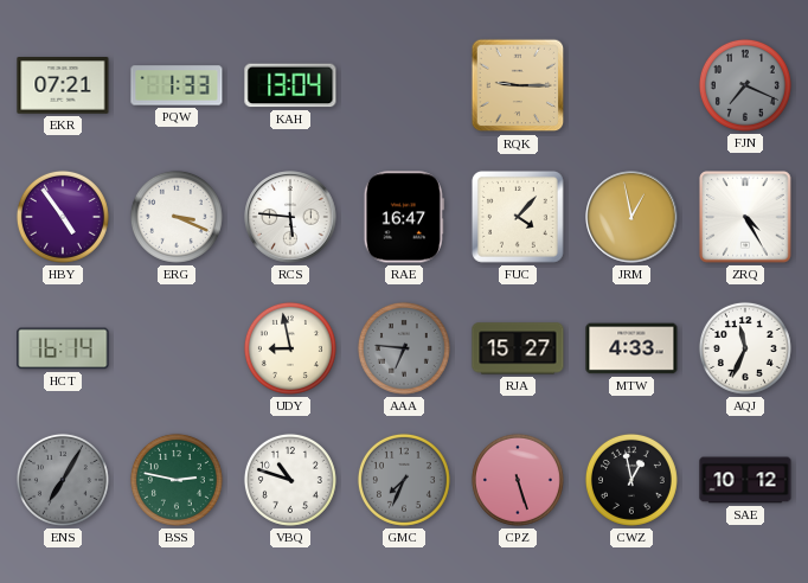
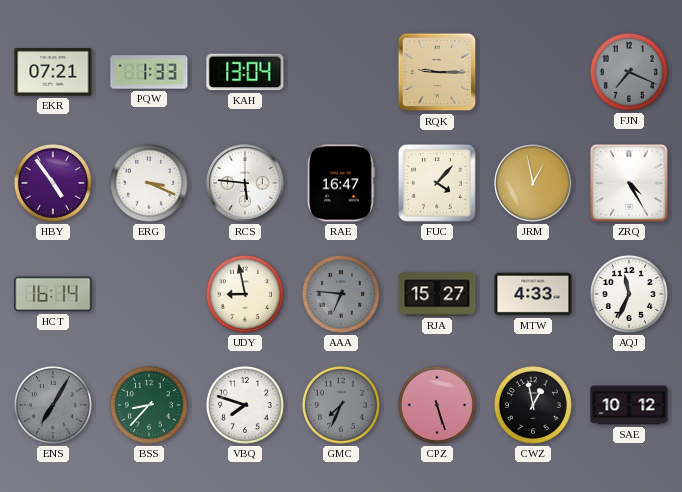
BSS: 2:47 -> 8:37 (149, 405)
VBQ: 10:48 -> 7:48 (245, 405)
